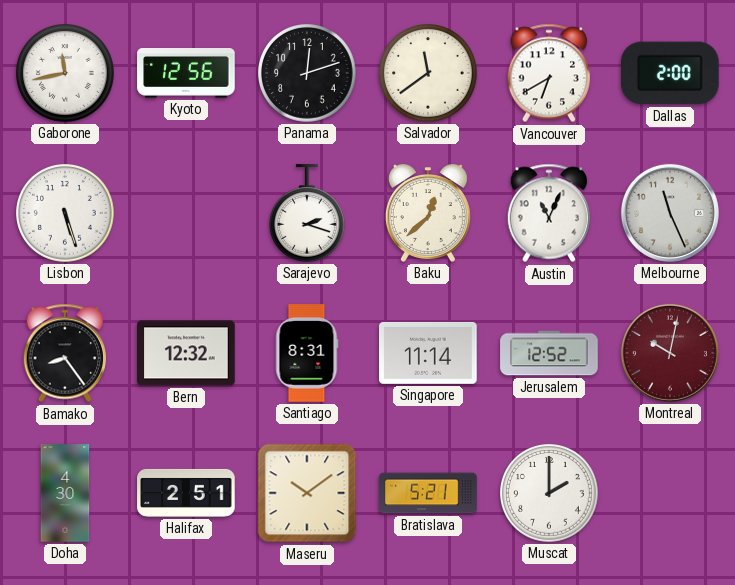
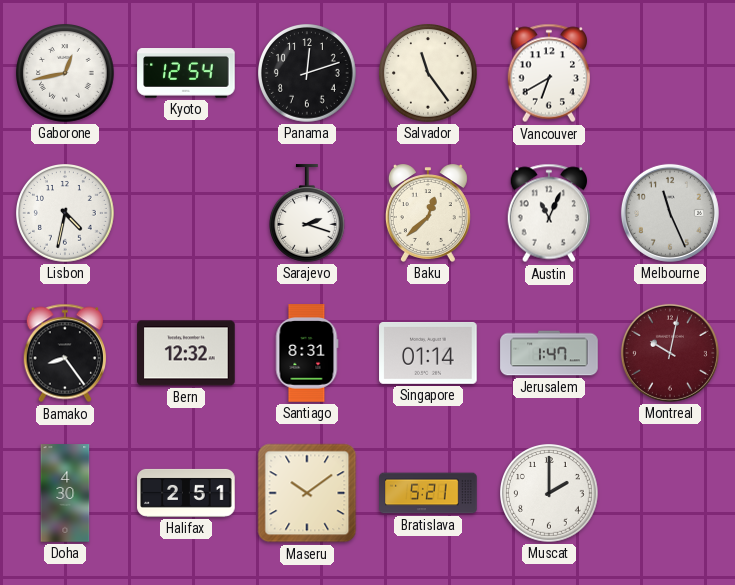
Gaborone: 11:43 -> 12:43 (66, 74)
Kyoto: 12:56 -> 12:54 (186, 74)
Salvador: 11:39 -> 11:24 (429, 74)
Dallas: 2:00 -> none (671, 73)
Lisbon: 5:27 -> 4:32 (66, 214)
Singapore: 11:14 -> 01:14 (428, 353)
Jerusalem: 12:52 -> 1:47 (549, 353)
